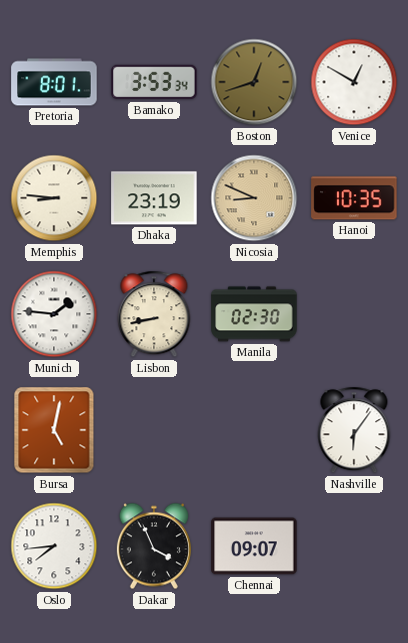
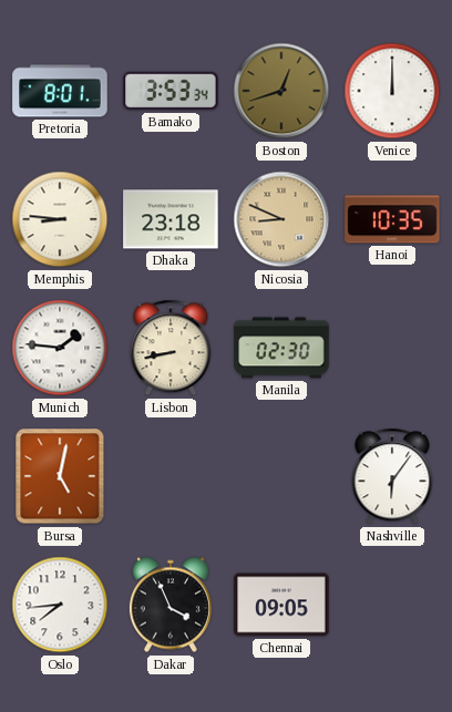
Venice: 12:50 -> 12:00 (392, 91)
Dhaka: 23:19 -> 23:18 (171, 219)
Chennai: 09:07 -> 09:05 (281, 605)
